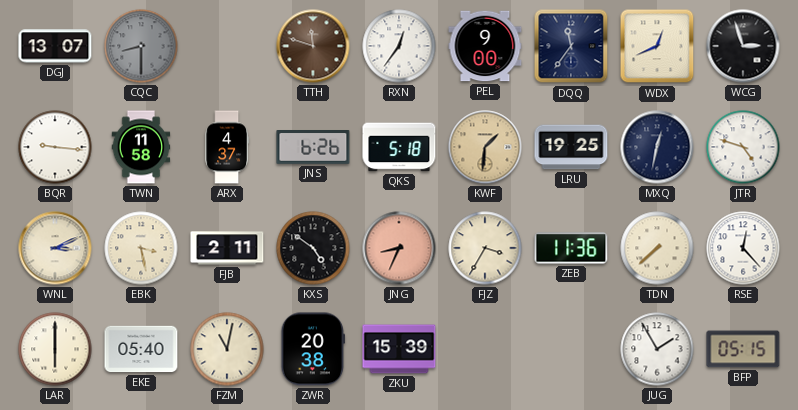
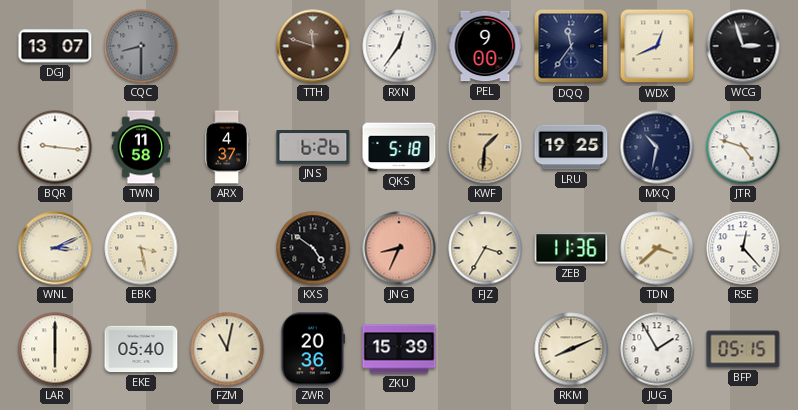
MXQ: 12:32 -> 10:32 (657, 147)
FJB: 2:11 -> none (227, 248)
TDN: 7:38 -> 3:38 (657, 248)
ZWR: 20:38 -> 20:36 (313, 349)
RKM: none -> 8:11 (571, 349)
